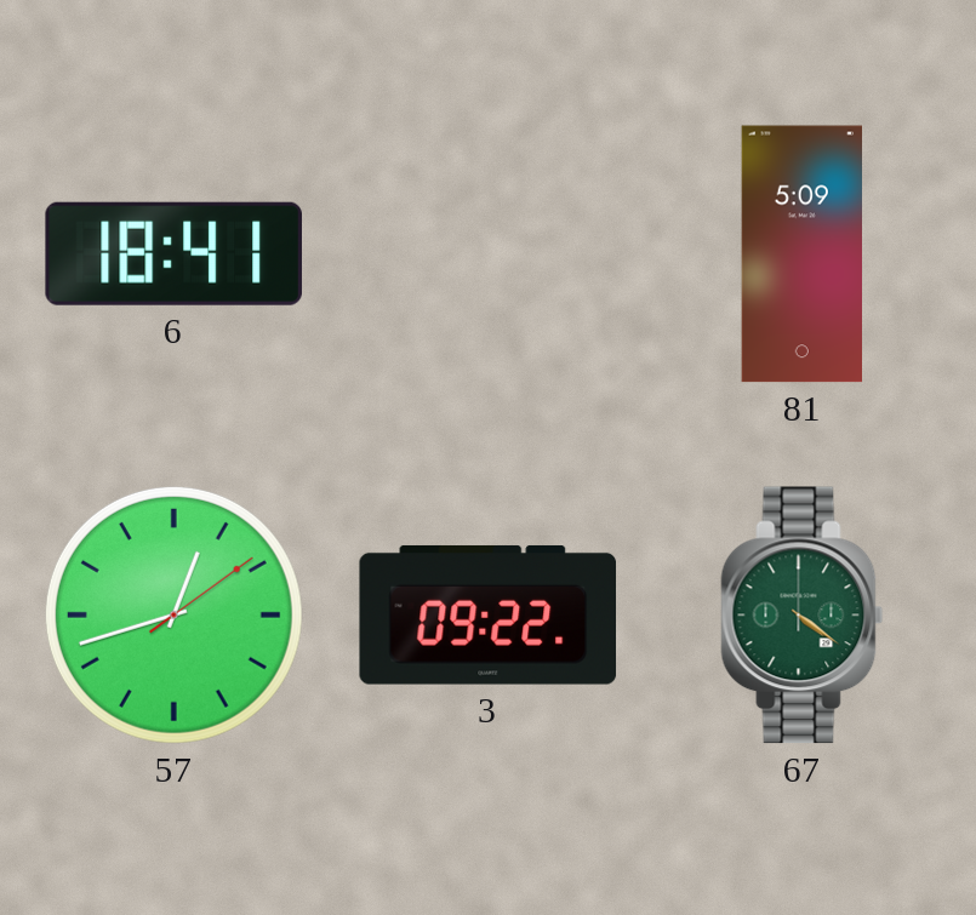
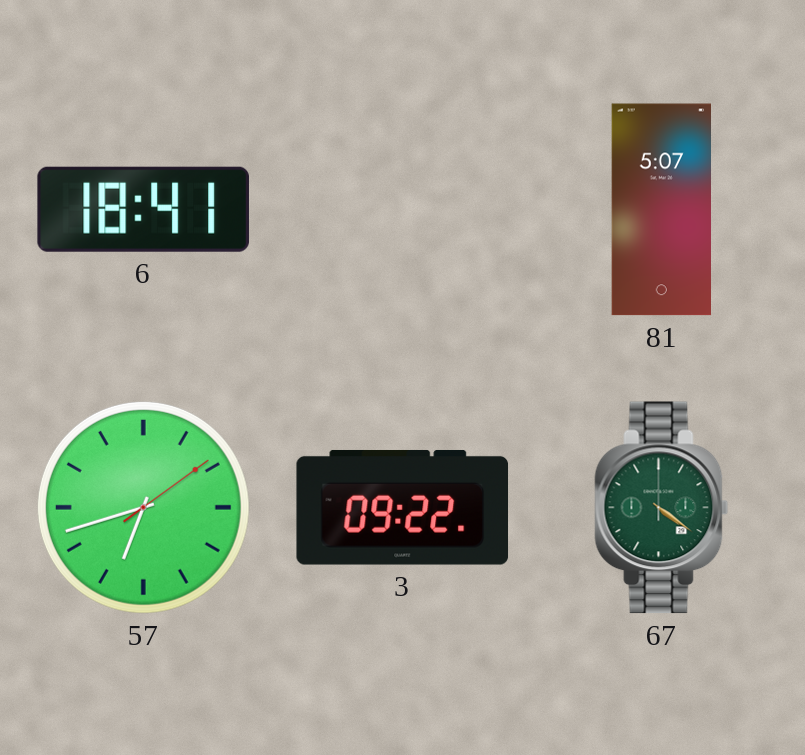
81: 5:09 -> 5:07 (661, 210)
57: 12:42 -> 6:42 (143, 507)
